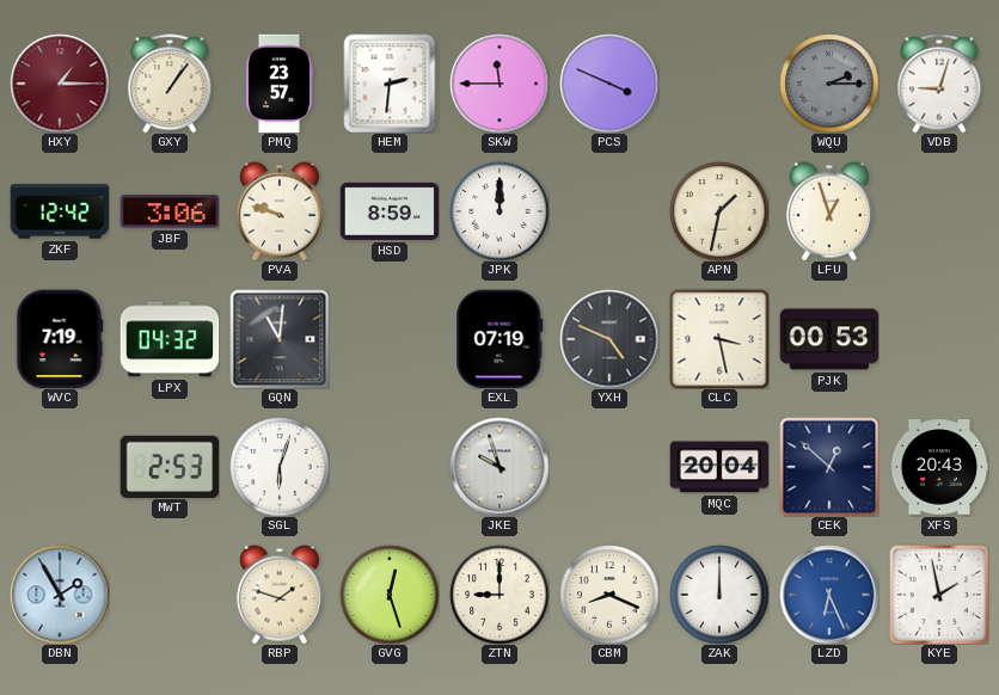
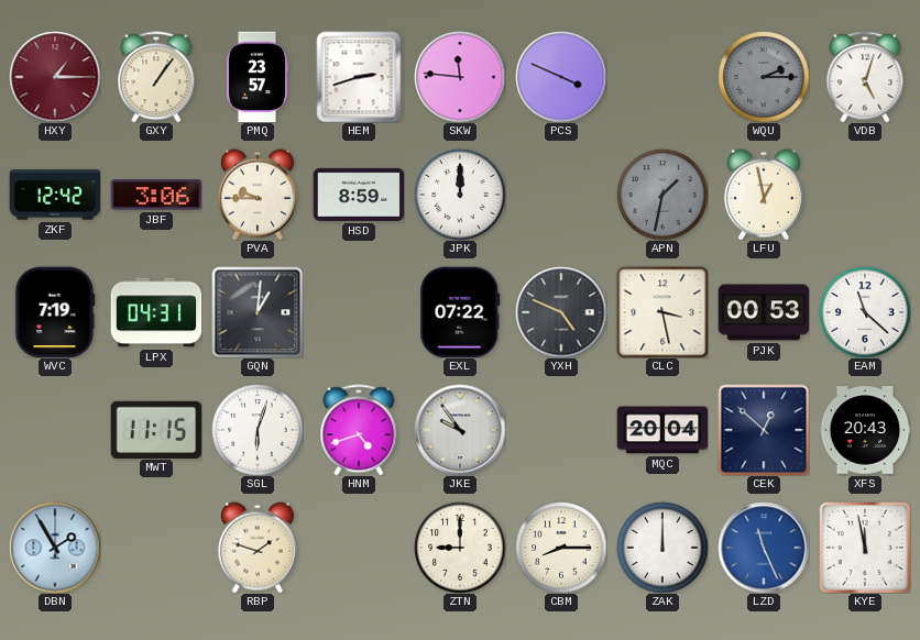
HEM: 2:31 -> 2:42 (359, 77)
SKW: 11:45 -> 11:46 (460, 77)
VDB: 9:03 -> 5:03 (865, 77)
PVA: 9:48 -> 9:45 (258, 195)
APN dial: cream -> grey (662, 195)
LFU: 12:57 -> 12:58 (764, 195)
LPX: 04:32 -> 04:31 (156, 312)
GQN: 11:01 -> 1:01 (258, 312)
EXL: 07:19 -> 07:22 (460, 312)
EAM: none -> 11:22 (865, 312)
MWT: 2:53 -> 11:15 (156, 429)
HNM: none -> 4:42 (359, 430)
JKE: 9:57 -> 9:54 (460, 430)
GVG: 12:27 -> none (390, 595)
CBM: 8:19 -> 8:15 (561, 548)
LZD: 6:26 -> 11:26 (764, 548)
KYE: 1:58 -> 11:58 (865, 548)
